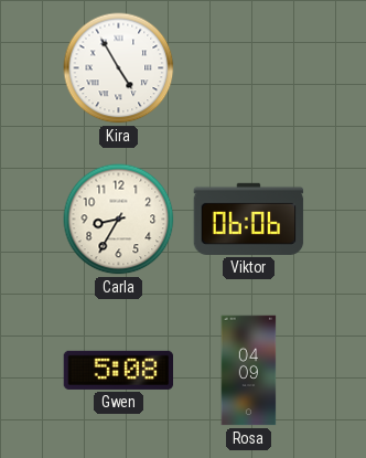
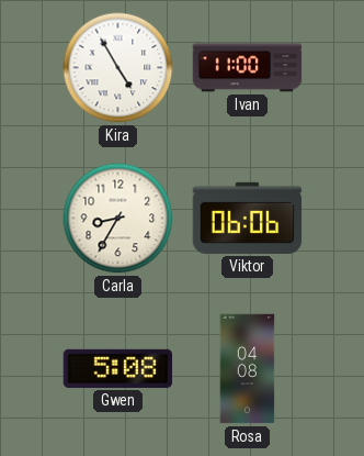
Ivan: none -> 11:00 (248, 68)
Rosa: 04:09 -> 04:08 (248, 369)
